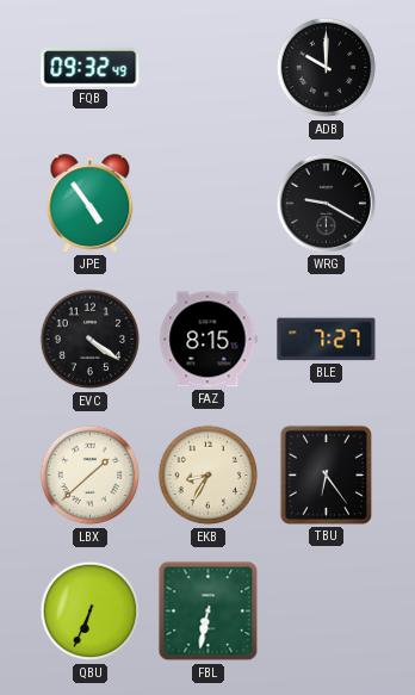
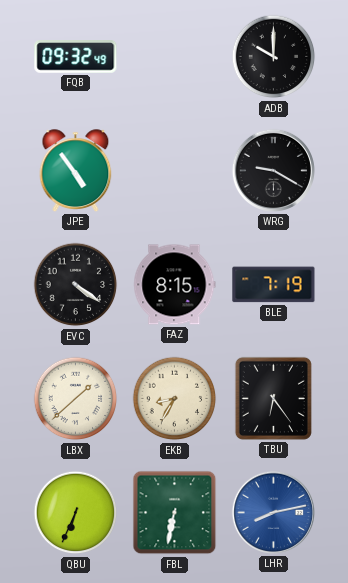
BLE: 7:27 -> 7:19 (274, 285)
LHR: none -> 8:13 (273, 512)
